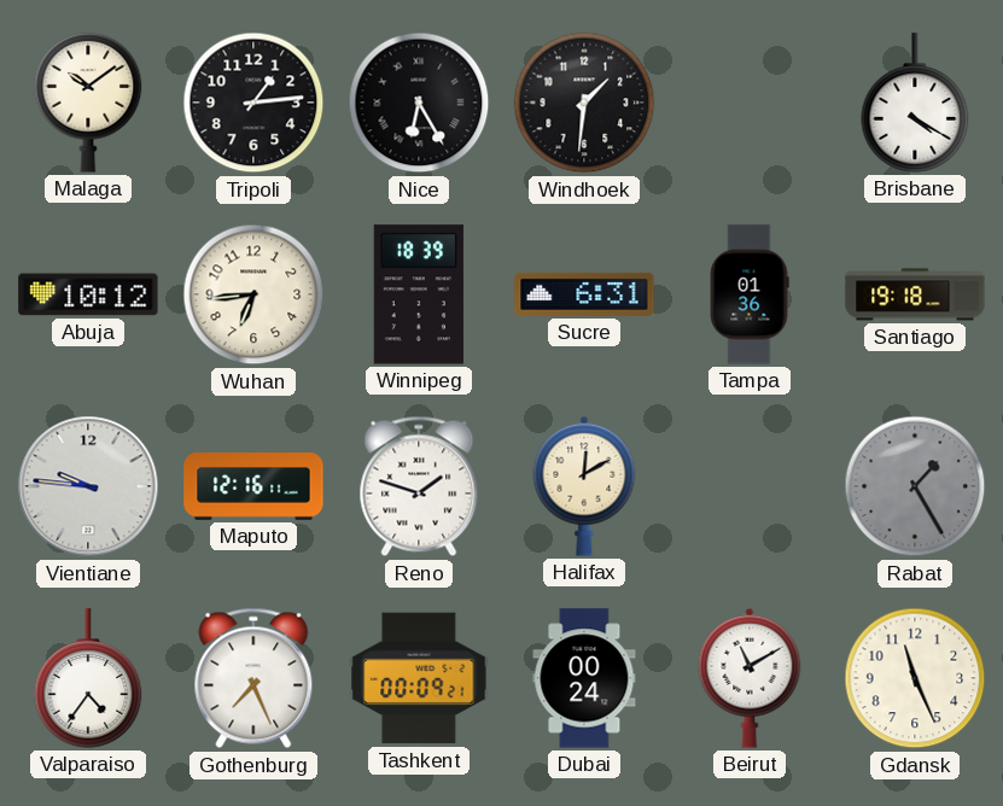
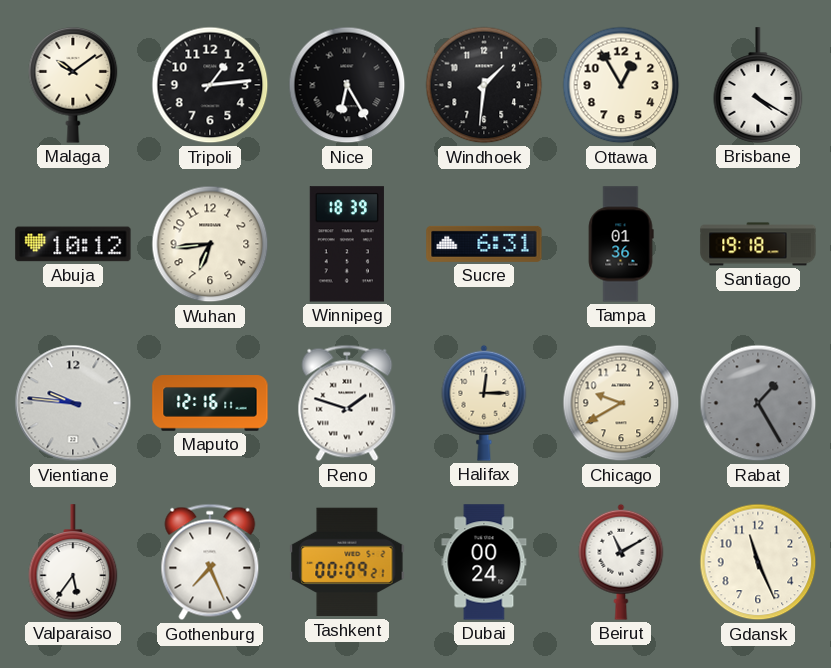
Ottawa: none -> 12:55 (621, 85)
Halifax: 12:10 -> 12:15 (484, 403)
Chicago: none -> 9:40 (621, 403)
Valparaiso: 4:36 -> 5:36 (73, 562)
